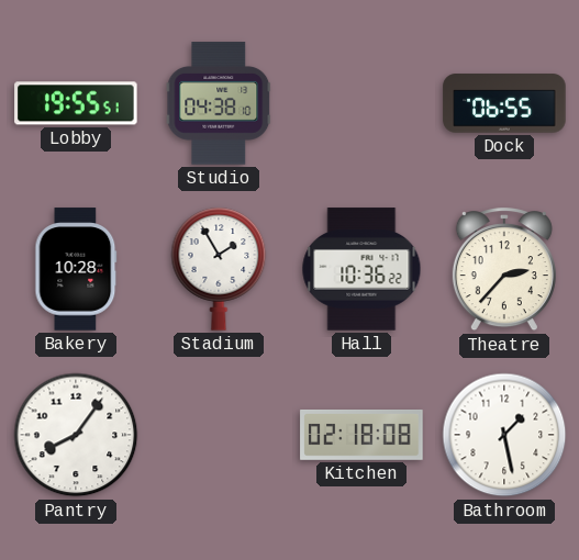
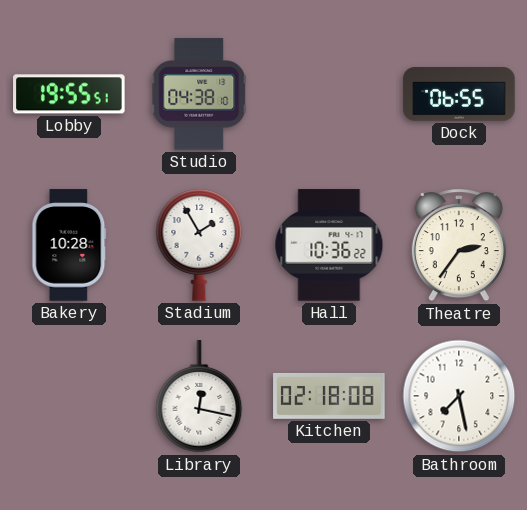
Theatre: 2:37 -> 2:36 (459, 246)
Pantry: 8:06 -> none (76, 435)
Library: none -> 12:17 (199, 397)
Bathroom: 1:28 -> 7:28 (459, 396)
